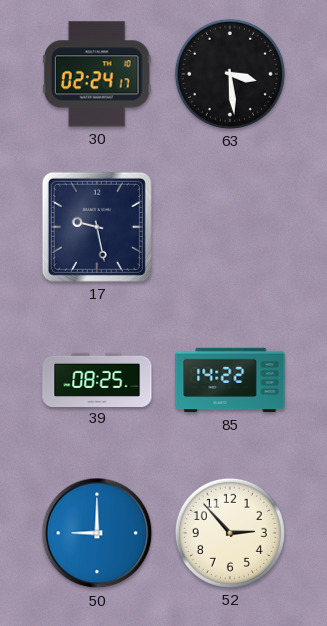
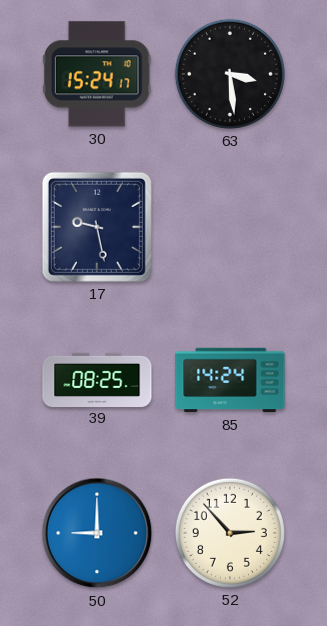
30: 02:24 -> 15:24 (97, 74)
85: 14:22 -> 14:24 (230, 380)
